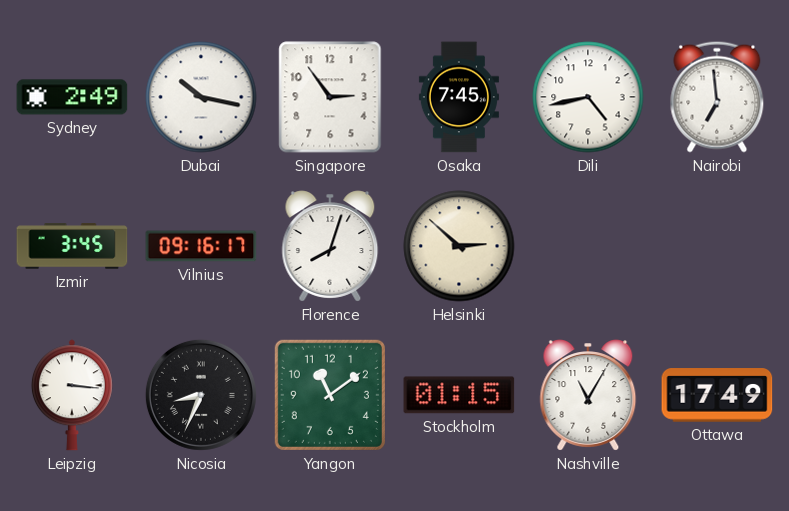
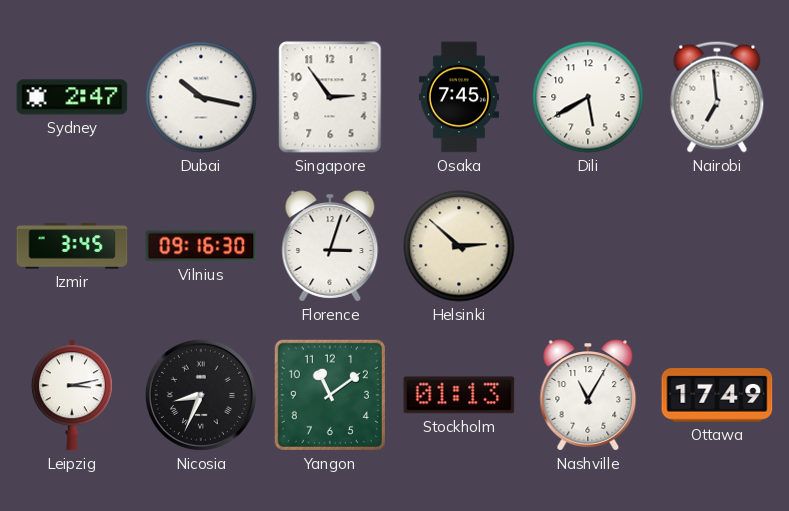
Sydney: 2:49 -> 2:47 (72, 97)
Dili: 4:43 -> 5:40 (588, 97)
Vilnius: 09:16:17 -> 09:16:30 (201, 246)
Florence: 8:03 -> 3:03 (330, 246)
Leipzig: 3:16 -> 3:13 (72, 395)
Stockholm: 01:15 -> 01:13 (459, 395)
